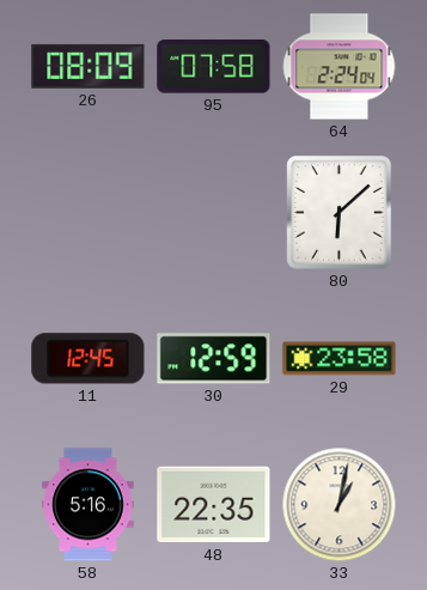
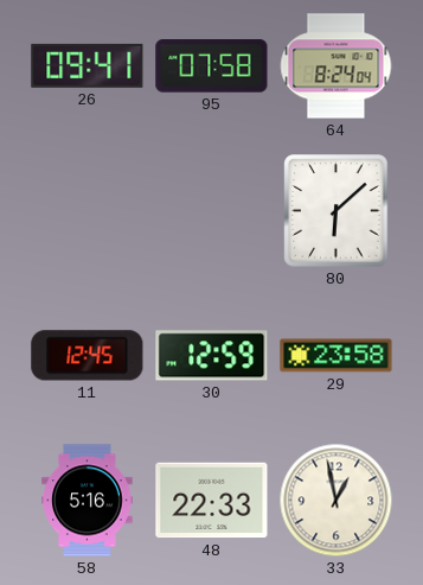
26: 08:09 -> 09:41 (88, 65)
64: 2:24 -> 8:24 (337, 66)
48: 22:35 -> 22:33 (212, 501)
33: 1:02 -> 12:58 (337, 501)
